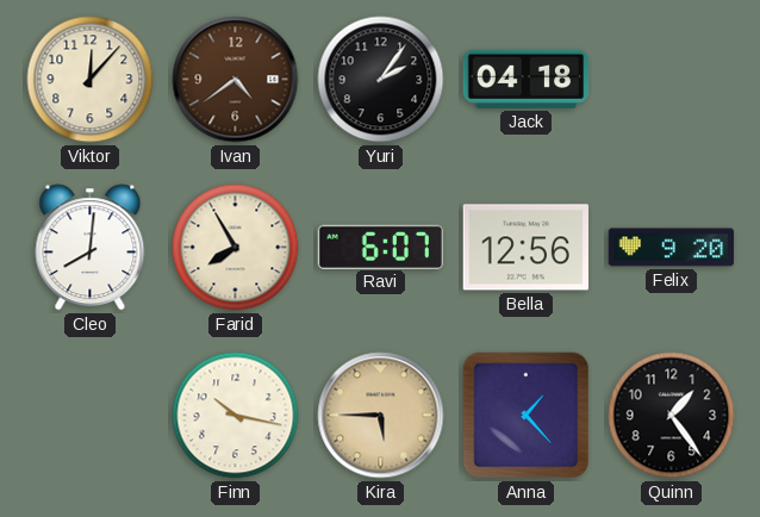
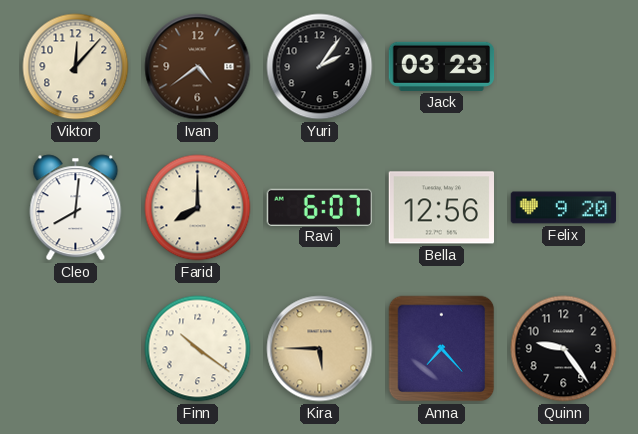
Jack: 04:18 -> 03:23 (442, 66)
Farid: 7:55 -> 8:00 (198, 208)
Finn: 10:17 -> 10:21 (198, 349)
Anna: 1:23 -> 7:23 (442, 349)
Quinn: 1:24 -> 9:24 (564, 349)
